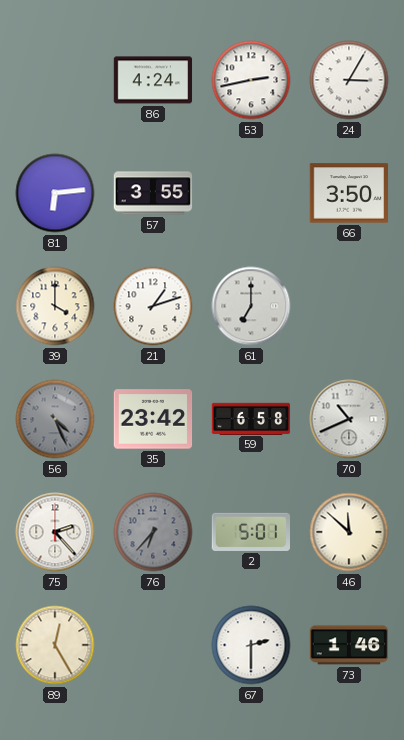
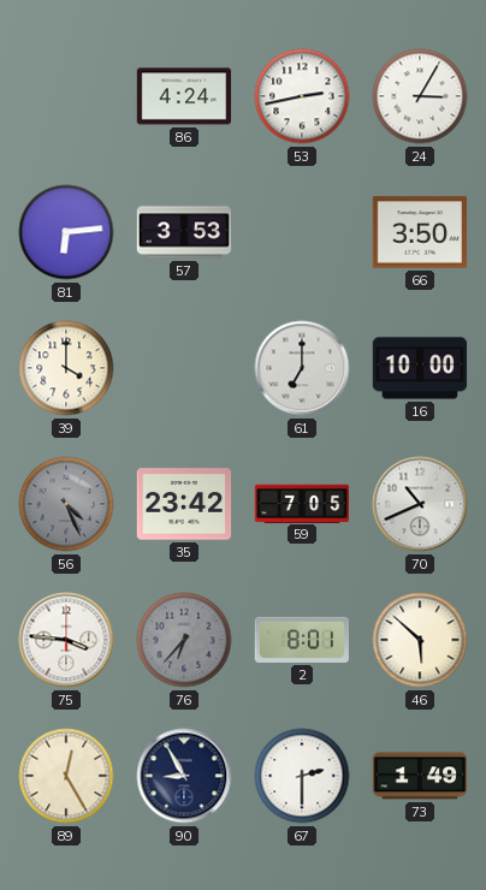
57: 3:55 -> 3:53 (184, 232)
21: 1:12 -> none (153, 306)
16: none -> 10:00 (420, 368)
59: 6:58 -> 7:05 (302, 503)
75: 2:23 -> 3:46 (66, 640)
2: 5:01 -> 8:01 (301, 640)
46: 11:52 -> 5:52 (420, 640)
90: none -> 8:55 (184, 776)
73: 1:46 -> 1:49 (420, 776)
